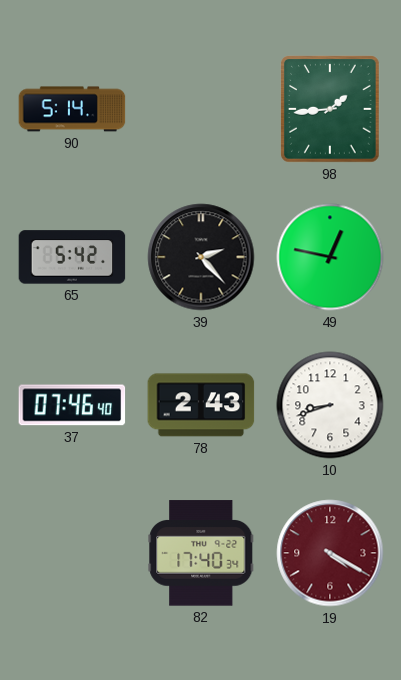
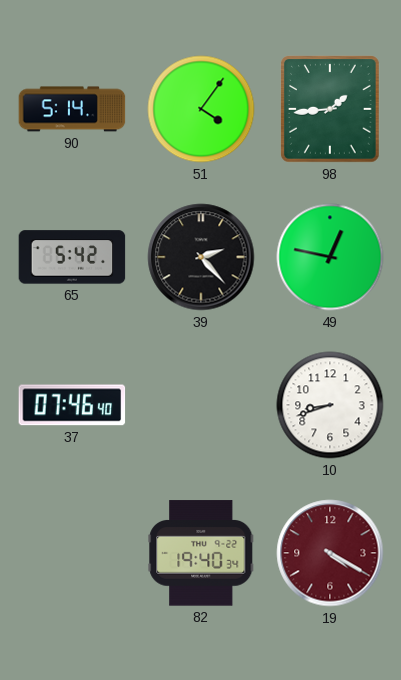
51: none -> 4:06 (201, 109)
78: 2:43 -> none (201, 405)
82: 17:40 -> 19:40 (201, 553)
